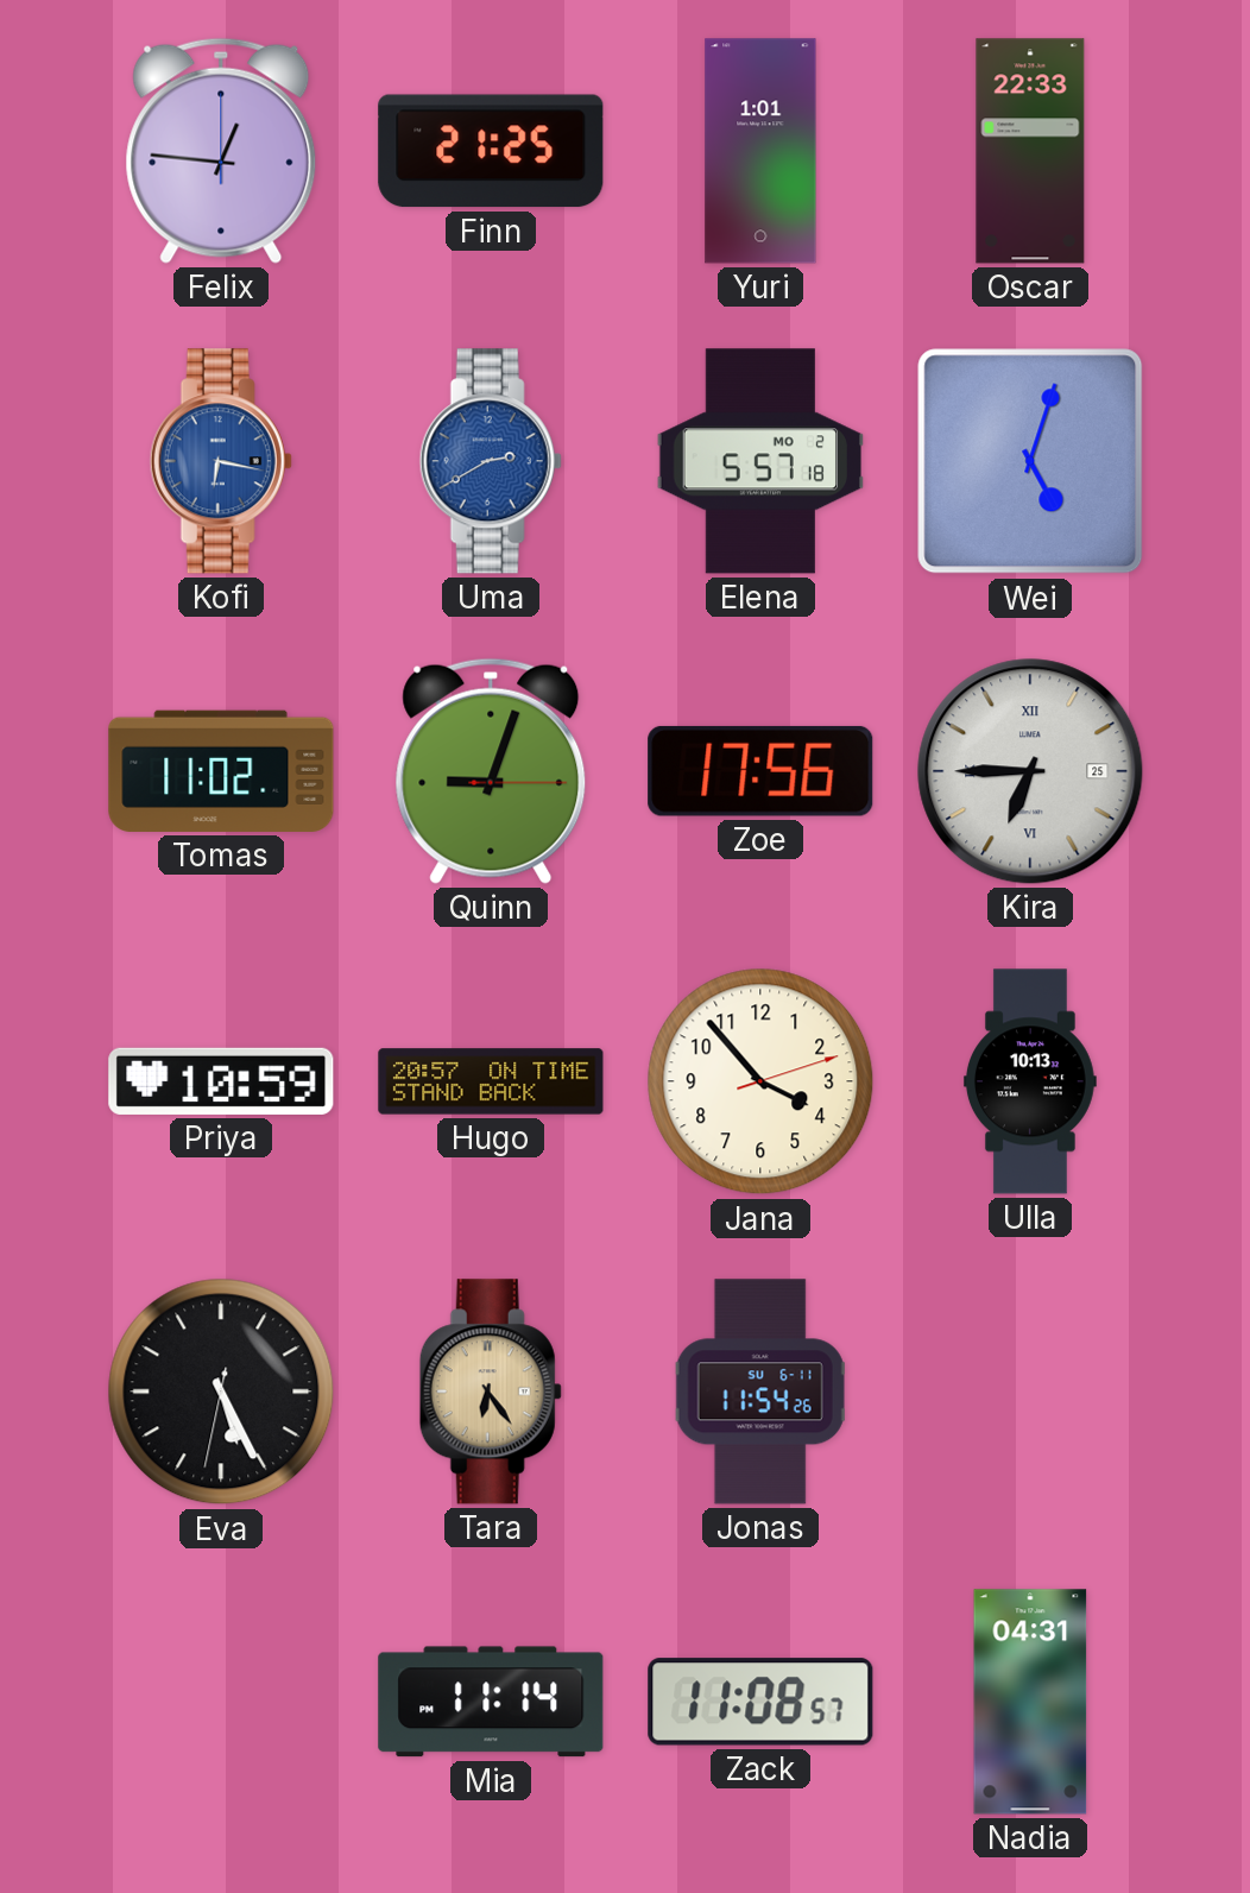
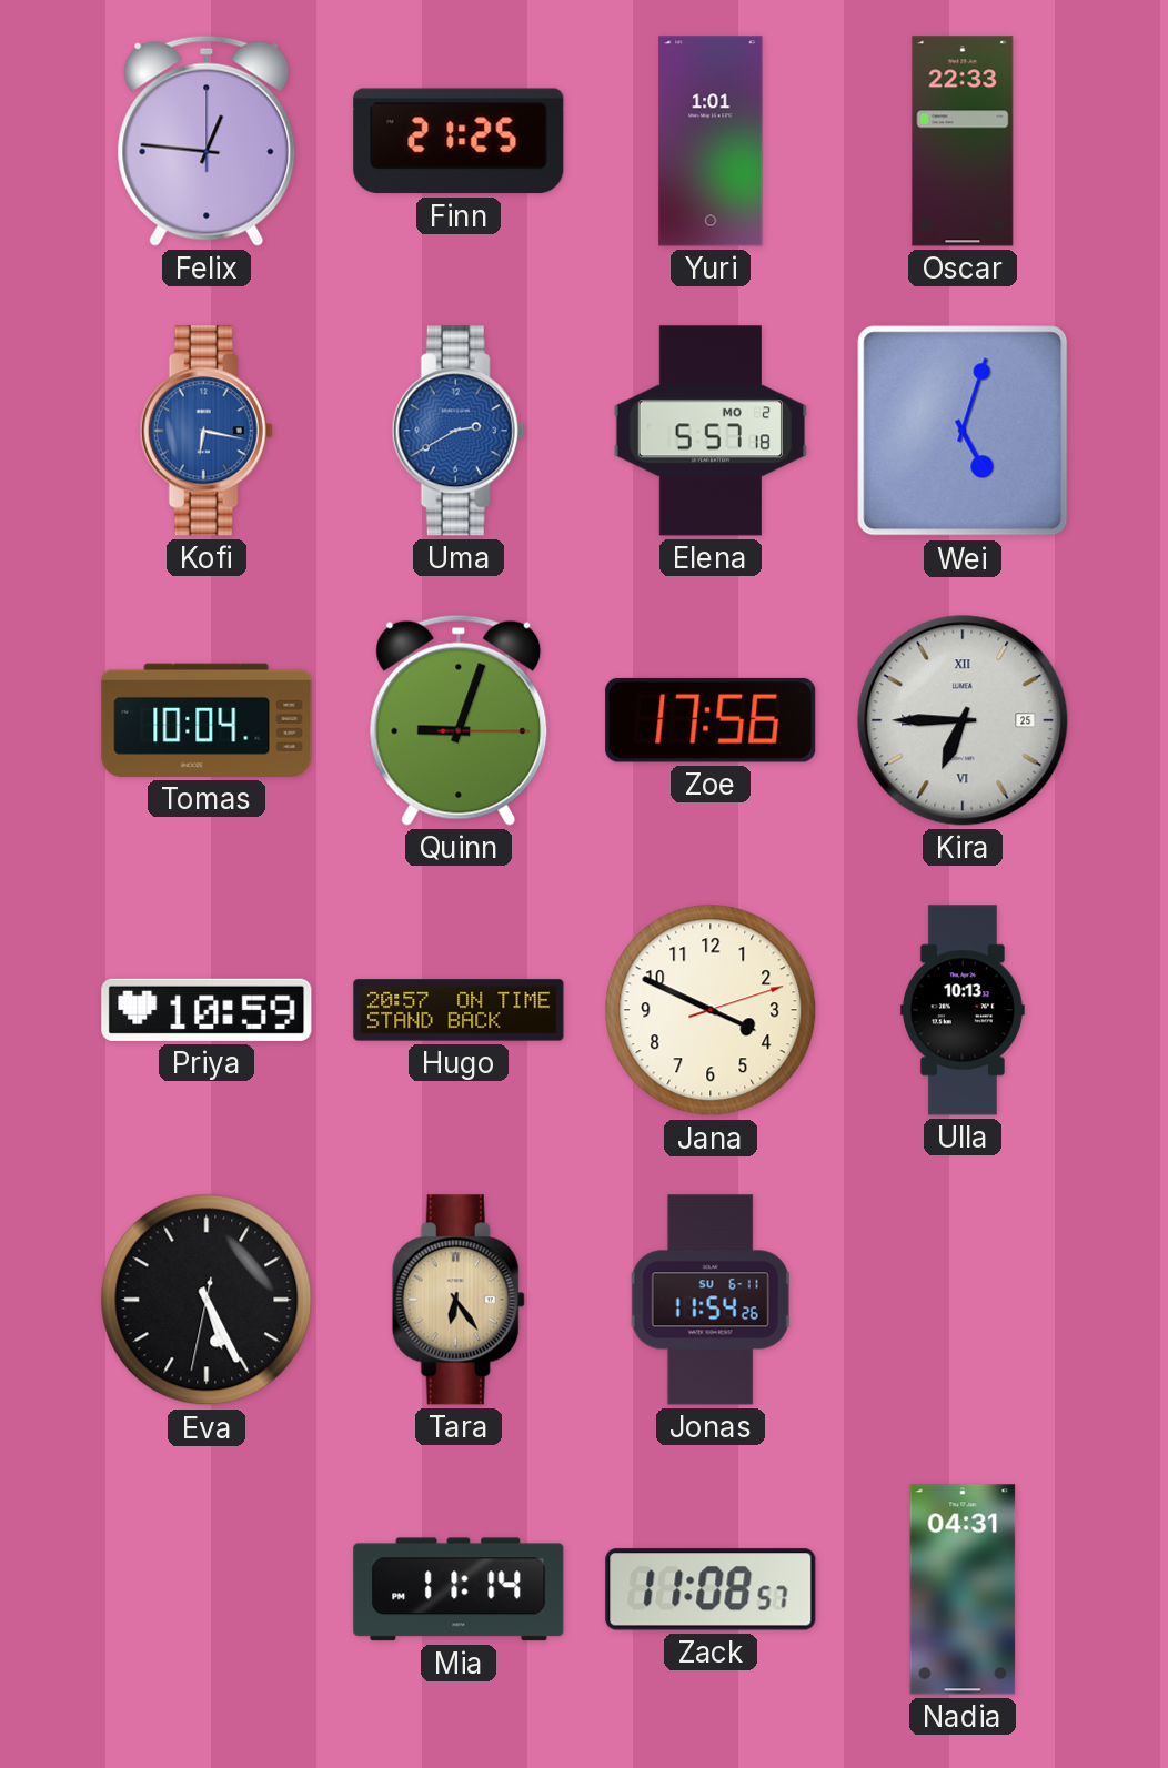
Tomas: 11:02 -> 10:04 (207, 720)
Jana: 3:53 -> 3:49 (711, 1010)
